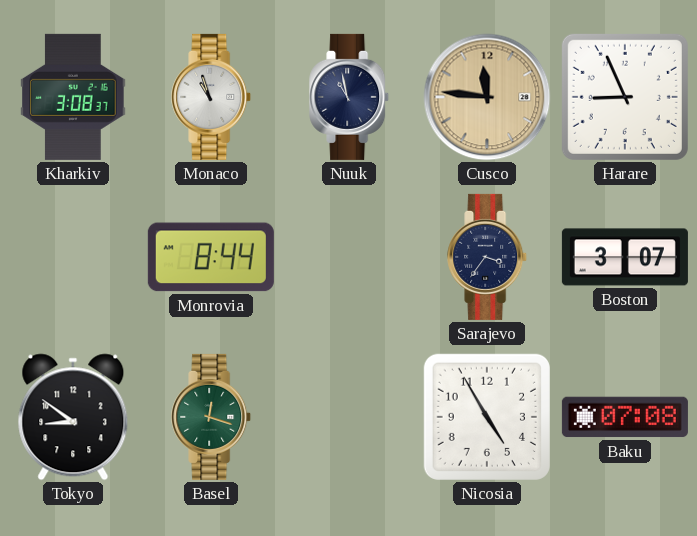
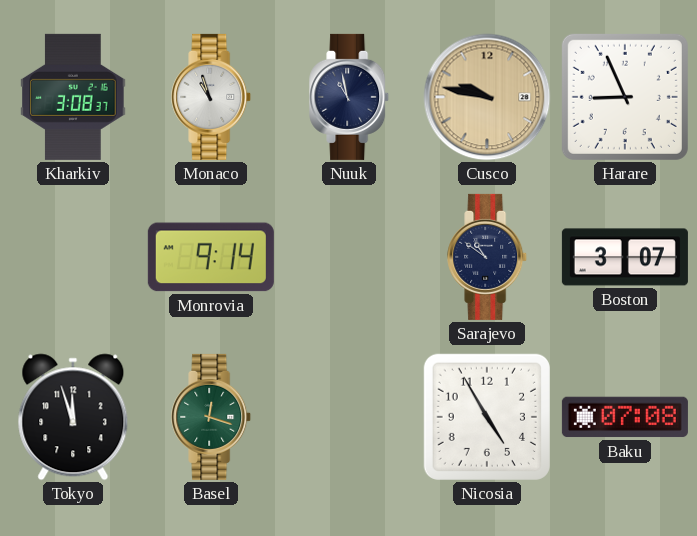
Cusco: 11:46 -> 9:47 (487, 97)
Monrovia: 8:44 -> 9:14 (211, 257)
Sarajevo: 3:36 -> 10:51 (488, 257)
Tokyo: 8:51 -> 11:57 (73, 417)
